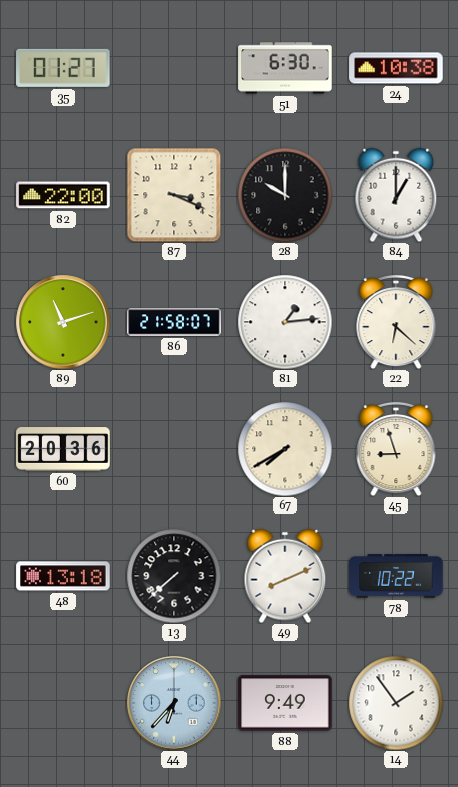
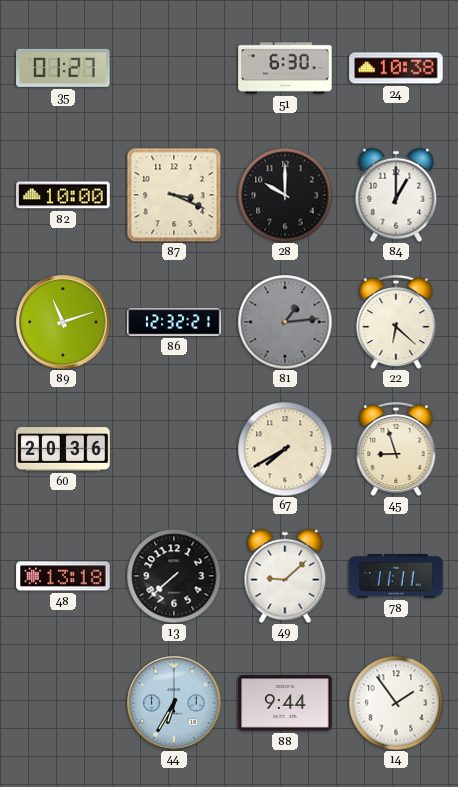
82: 22:00 -> 10:00 (63, 195)
86: 21:58 -> 12:32 (174, 322)
81 dial: white -> grey (285, 322)
49: 8:11 -> 9:08 (285, 576)
78: 10:22 -> 11:11 (396, 576)
44: 6:37 -> 6:35 (174, 703)
88: 9:49 -> 9:44 (285, 703)
